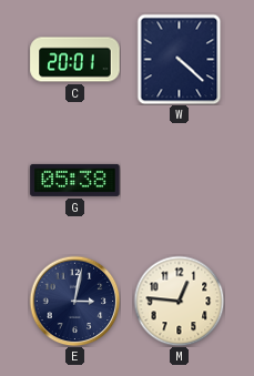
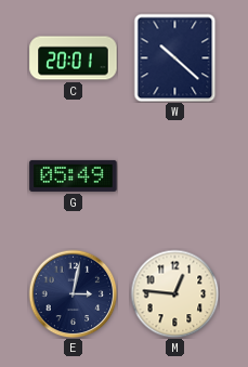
W: 4:22 -> 10:22 (175, 57)
G: 05:38 -> 05:49 (74, 175)
